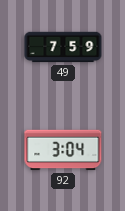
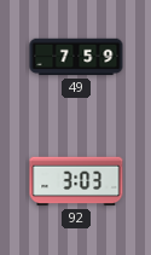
92: 3:04 -> 3:03 (76, 181)
